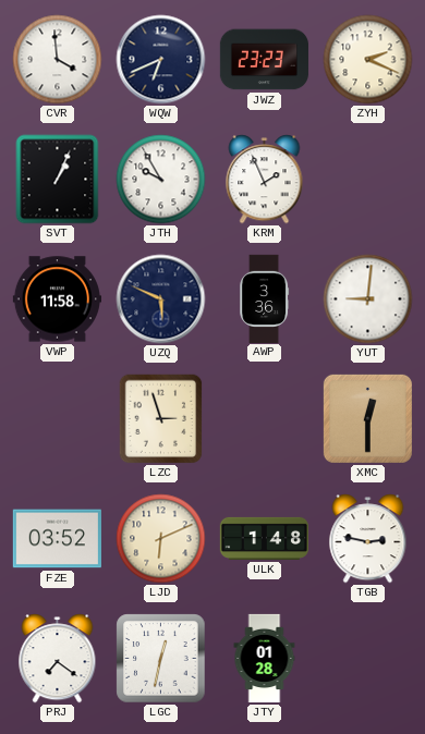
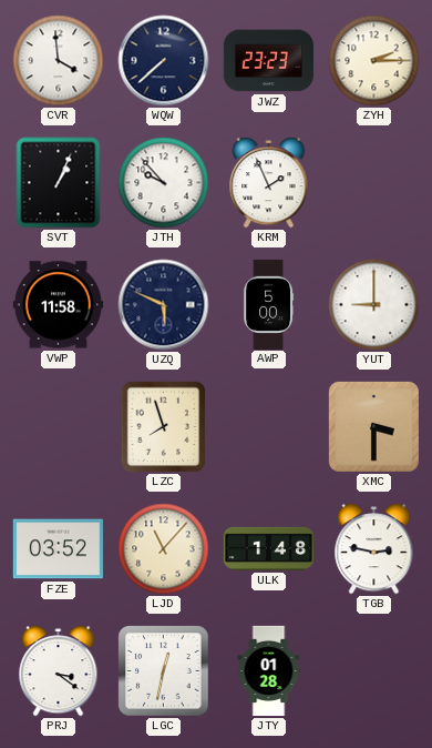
WQW: 6:41 -> 7:38 (164, 61)
ZYH: 2:19 -> 2:15 (374, 61)
JTH: 9:55 -> 9:53 (164, 183)
AWP: 3:36 -> 5:00 (269, 304)
YUT: 9:01 -> 9:00 (374, 305)
LZC: 2:57 -> 7:57 (164, 427)
XMC: 12:30 -> 3:30 (373, 426)
LJD: 6:11 -> 11:07 (164, 549)
PRJ: 7:21 -> 3:21 (59, 671)
